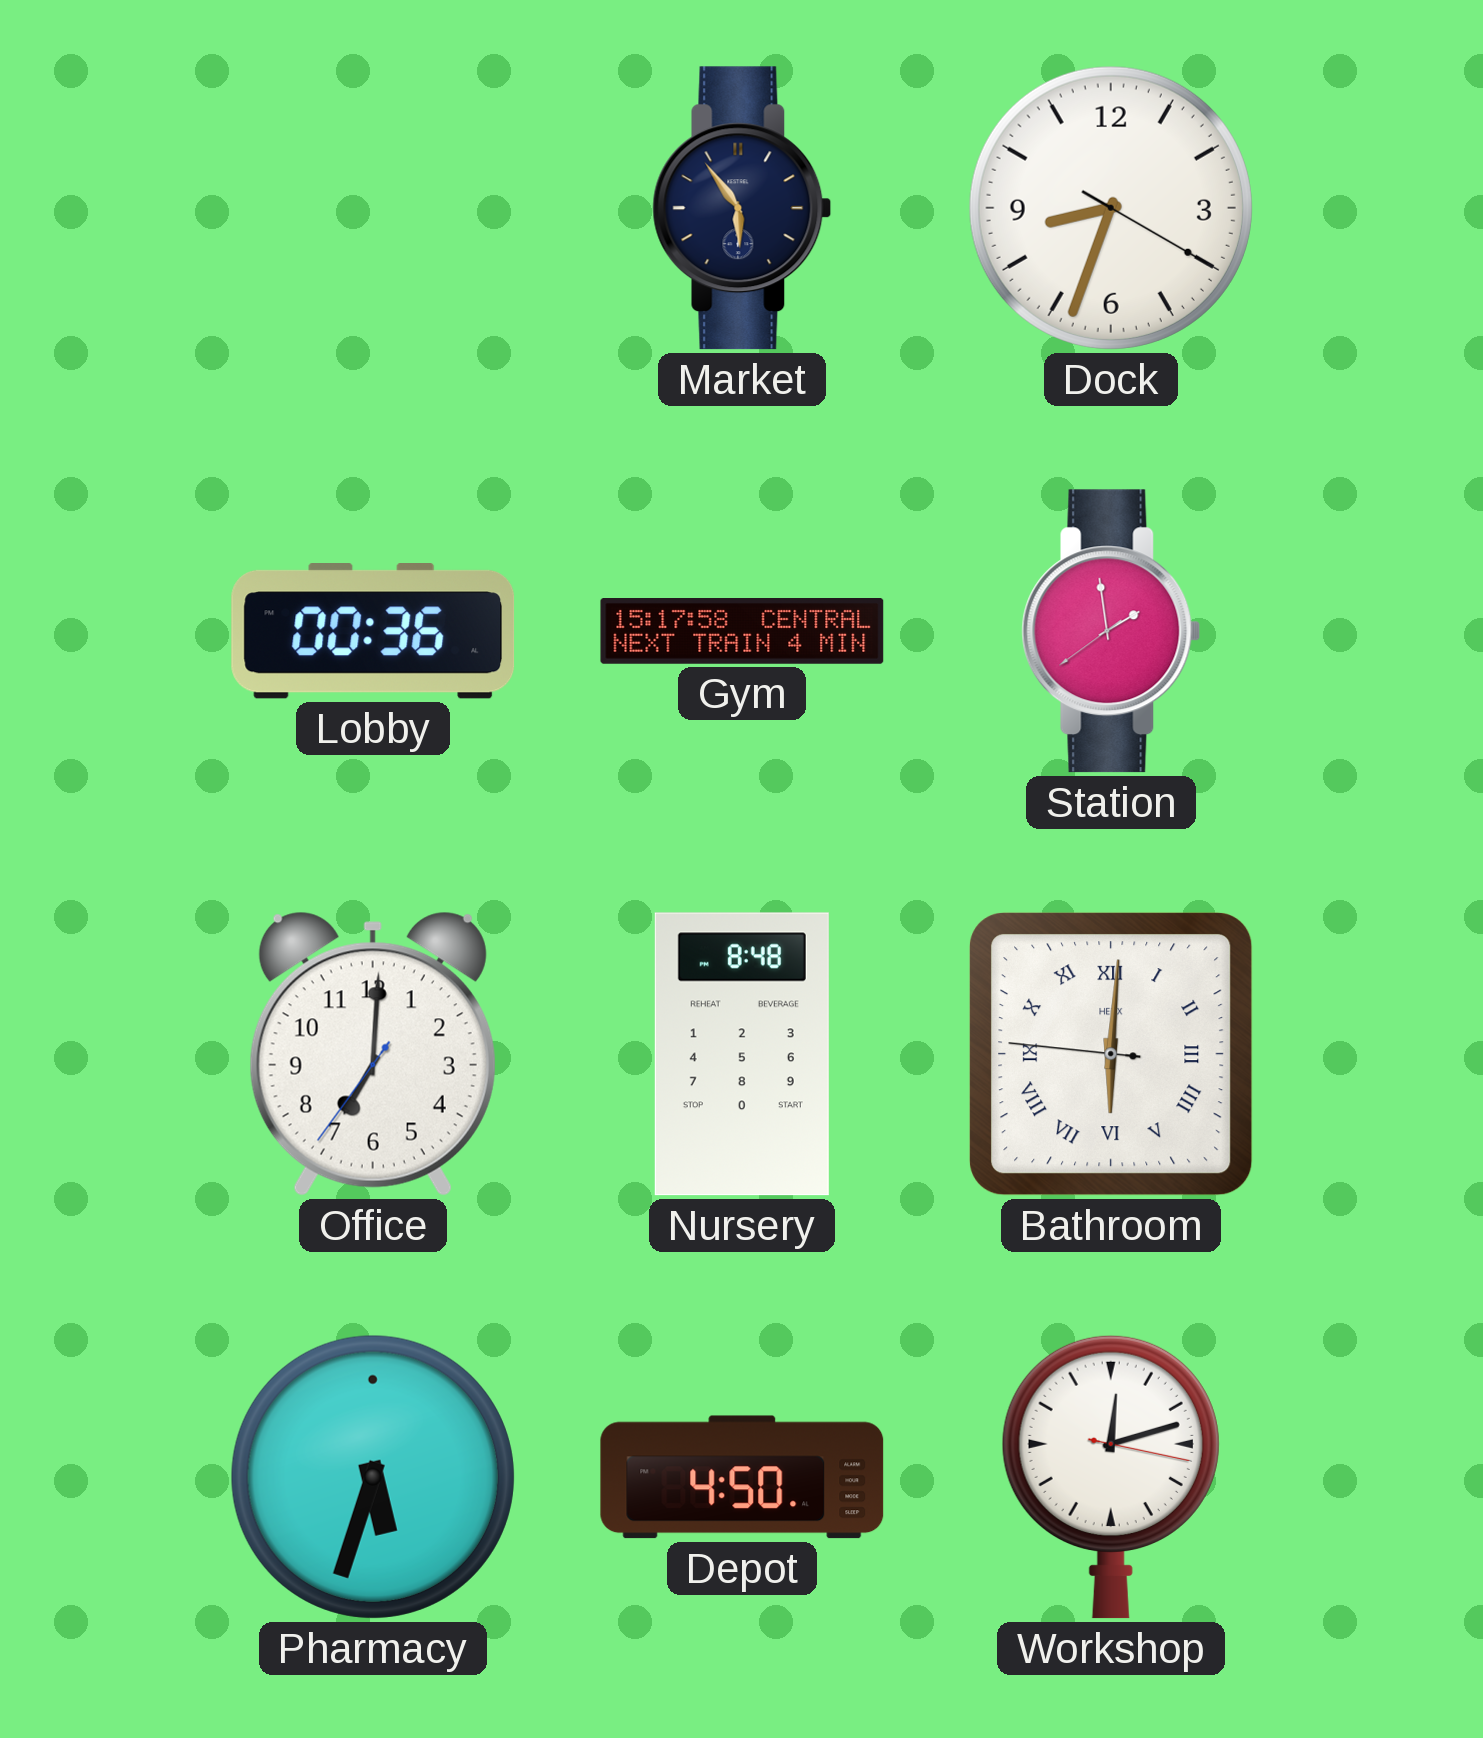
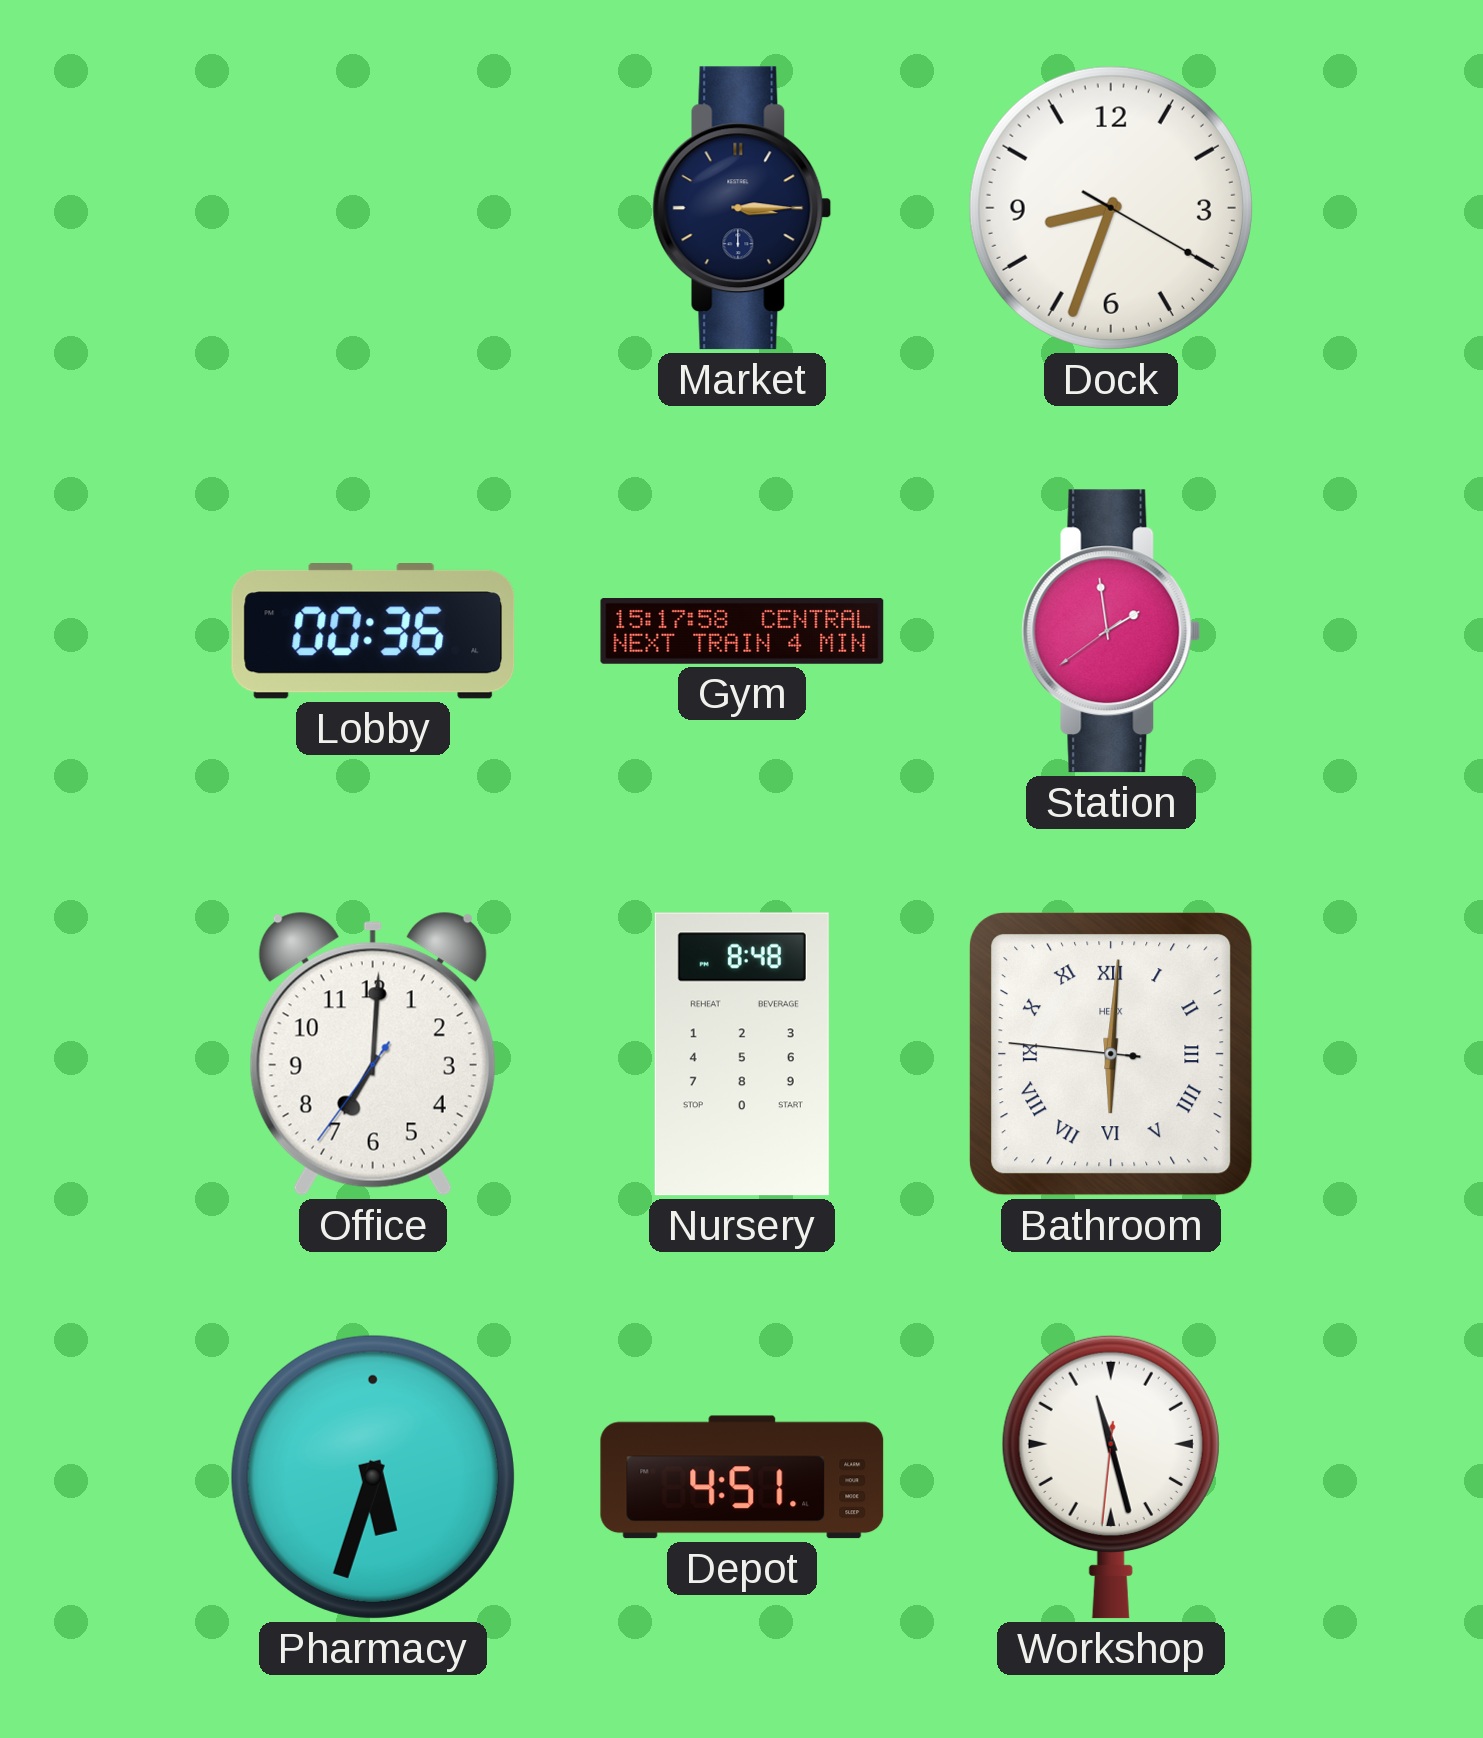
Market: 5:54 -> 3:15 (742, 208)
Depot: 4:50 -> 4:51 (742, 1477)
Workshop: 12:12 -> 11:27 (1111, 1477)
